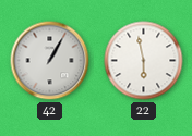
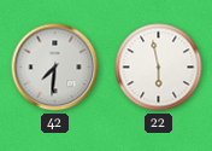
42: 1:05 -> 7:31 (55, 68)
